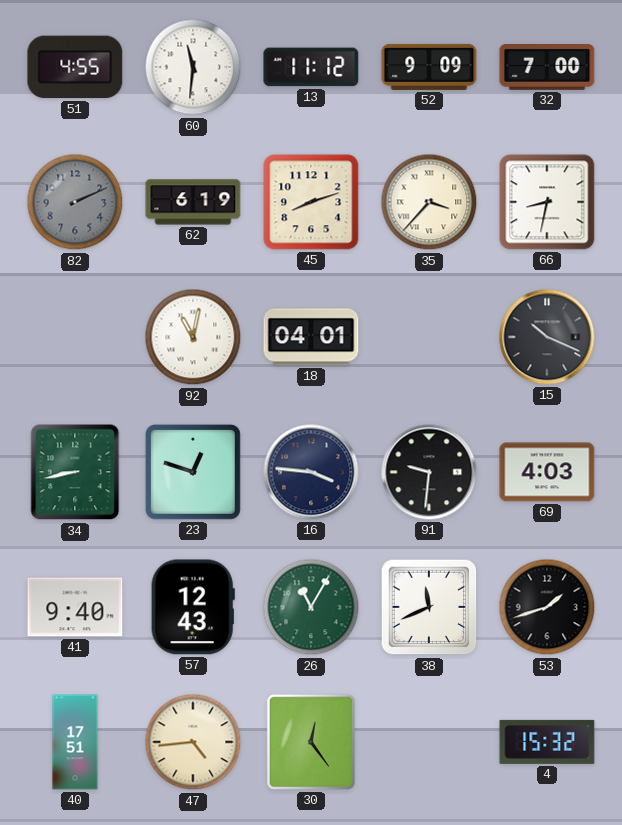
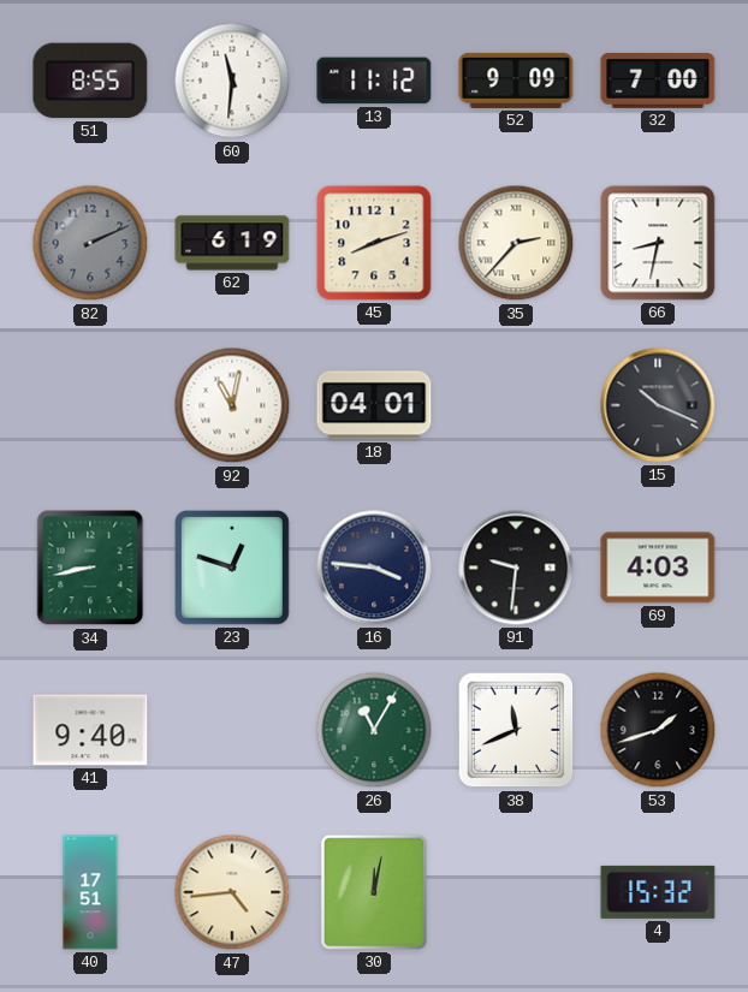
51: 4:55 -> 8:55 (90, 81)
35: 3:37 -> 2:37 (516, 243)
57: 12:43 -> none (193, 607)
30: 12:24 -> 12:02 (374, 892)
